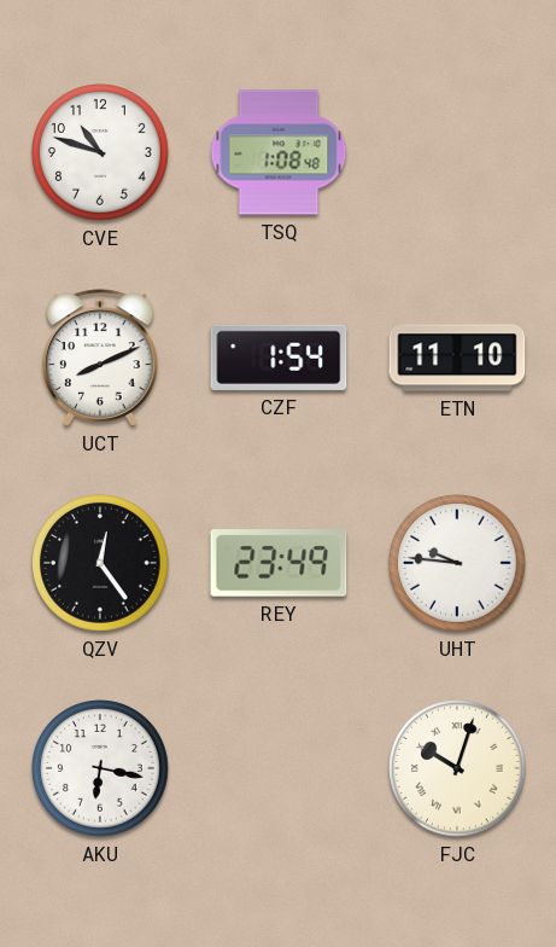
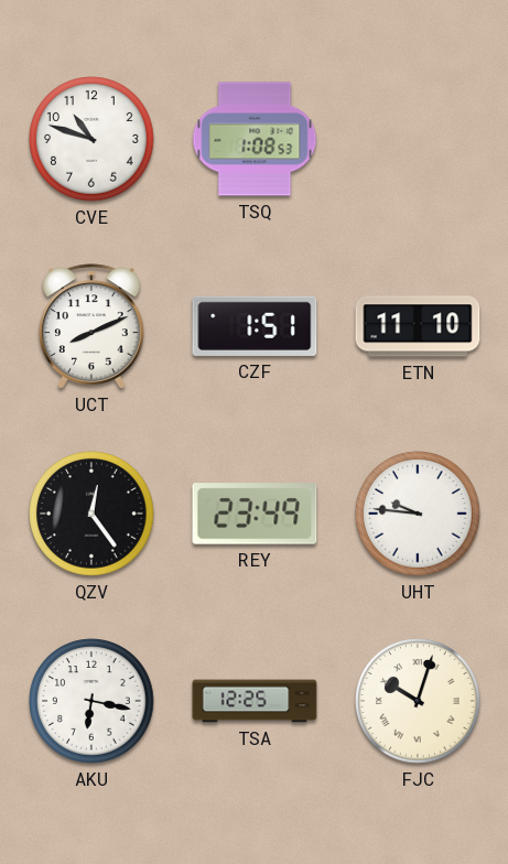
TSQ: 1:08:48 -> 1:08:53 (255, 139)
CZF: 1:54 -> 1:51 (255, 326)
TSA: none -> 12:25 (255, 701)
